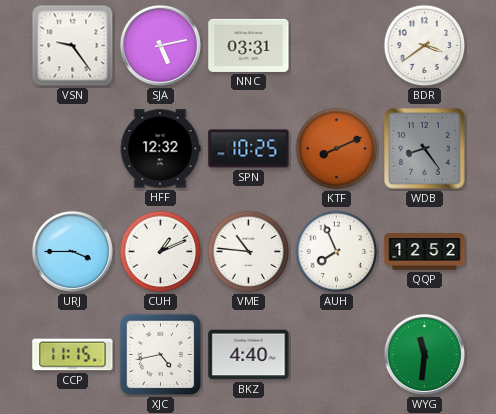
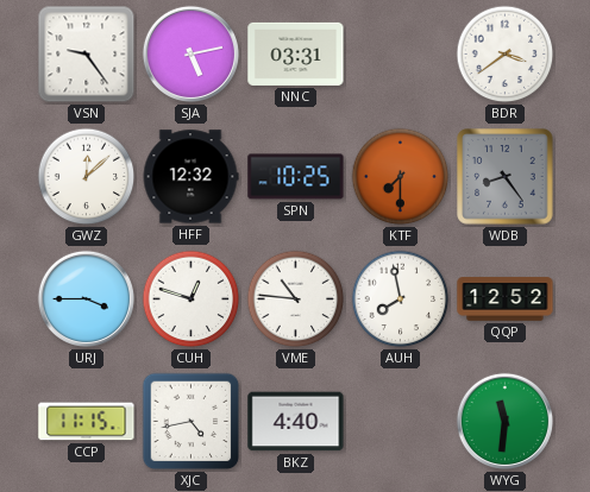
GWZ: none -> 12:08 (87, 177)
KTF: 8:11 -> 7:30 (401, 177)
CUH: 1:11 -> 12:48 (192, 299)
AUH: 7:56 -> 7:58 (401, 299)
